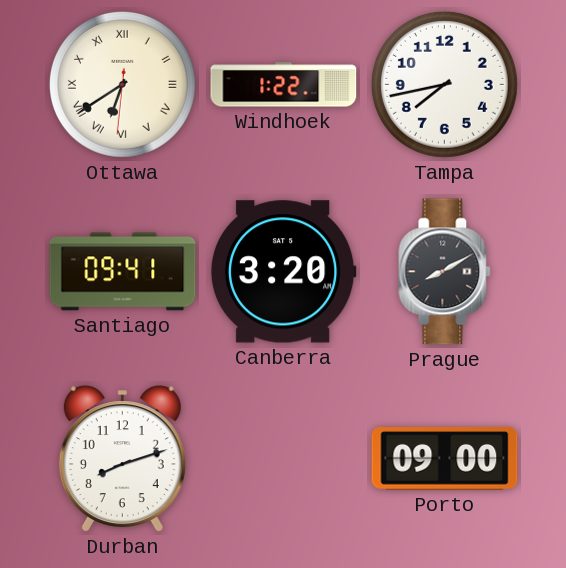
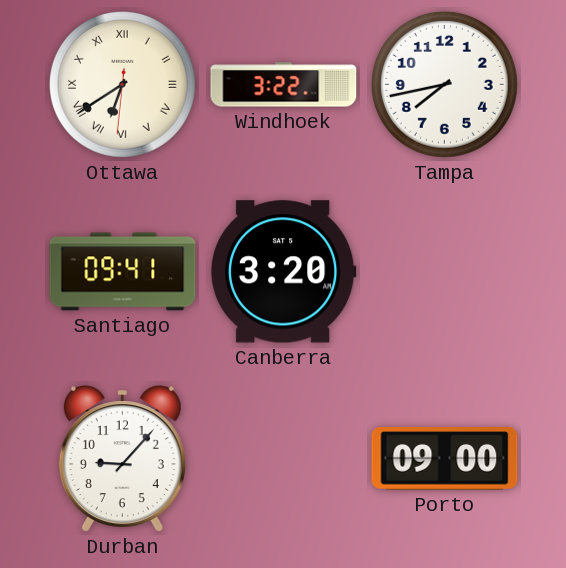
Windhoek: 1:22 -> 3:22 (284, 85)
Prague: 8:10 -> none (445, 272)
Durban: 8:12 -> 9:07 (122, 459)
